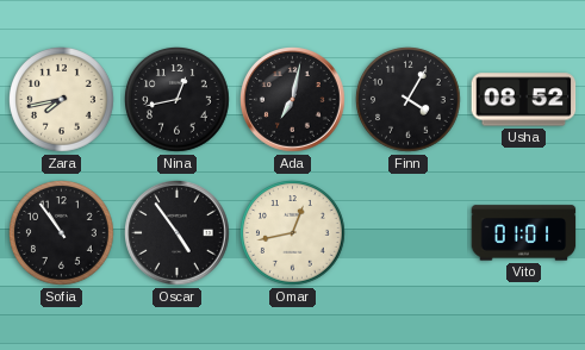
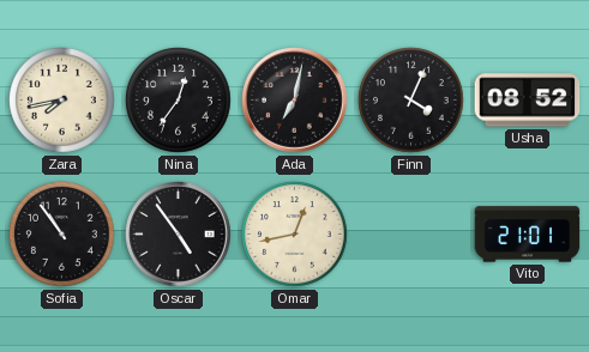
Nina: 12:43 -> 12:36 (179, 101)
Finn: 4:05 -> 4:04 (411, 101)
Vito: 01:01 -> 21:01 (528, 235)
